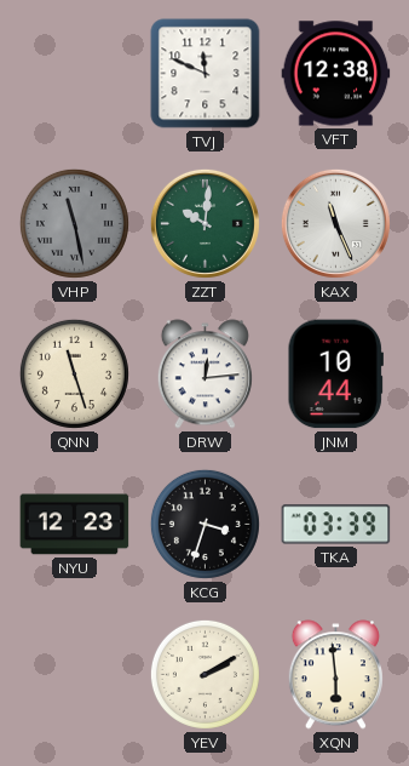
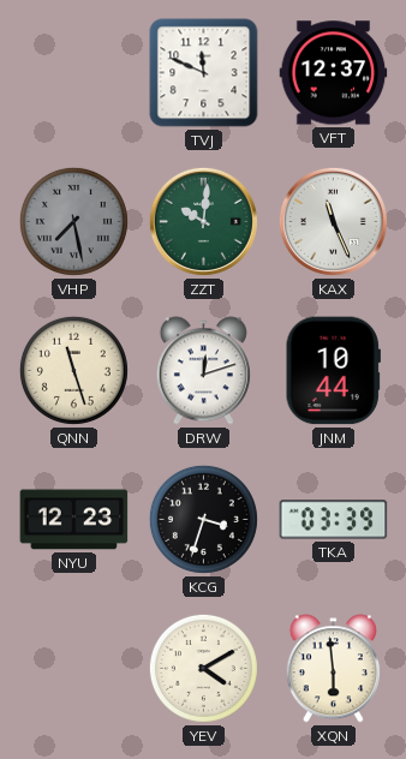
VFT: 12:38 -> 12:37 (334, 73)
VHP: 11:28 -> 7:28 (73, 221)
DRW: 12:14 -> 12:12 (203, 371)
YEV: 2:10 -> 4:10 (203, 668)
